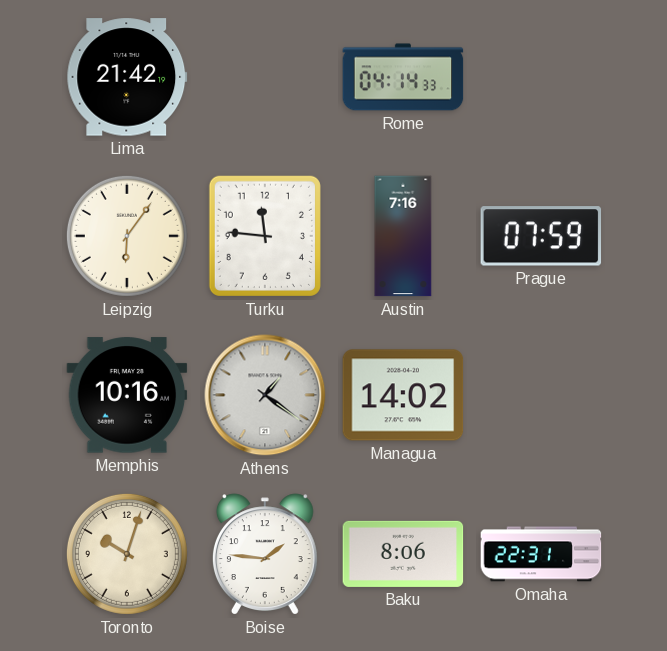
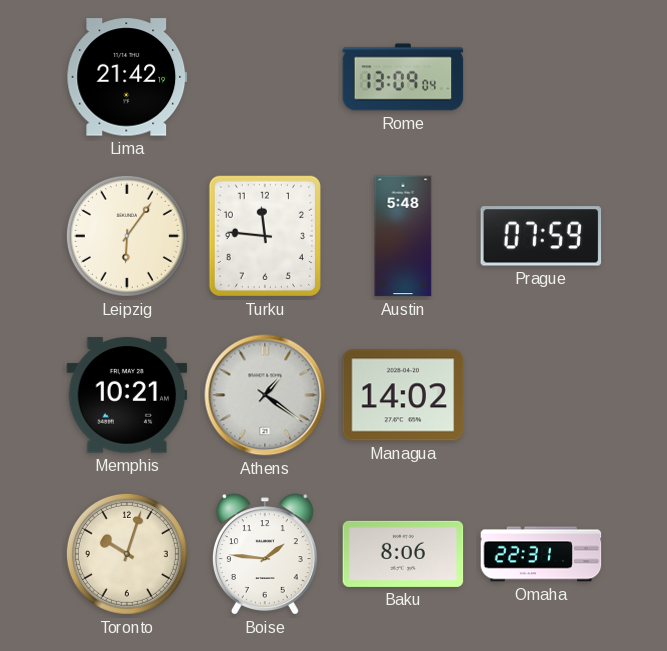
Rome: 04:14 -> 13:09 (403, 77)
Austin: 7:16 -> 5:48 (403, 236)
Memphis: 10:16 -> 10:21 (127, 395)
